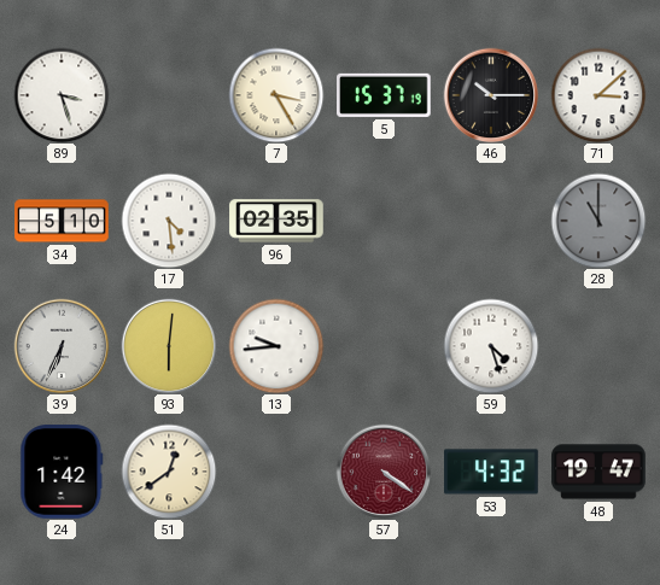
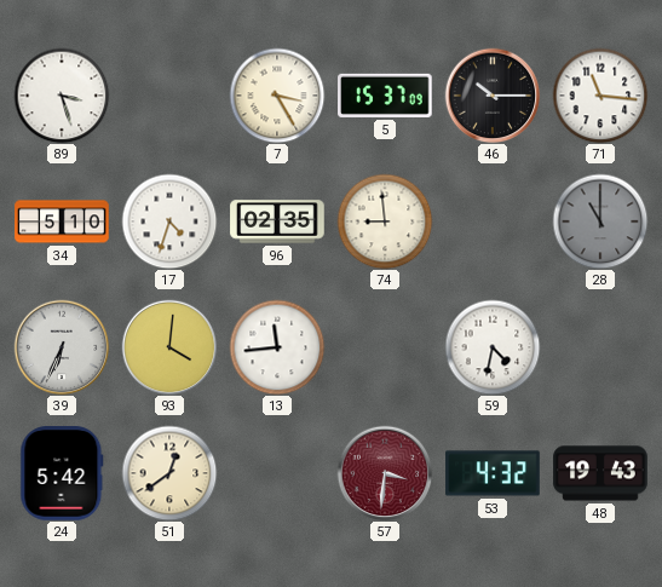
5: 15:37:19 -> 15:37:09 (385, 96)
71: 3:08 -> 11:16 (600, 96)
17: 4:29 -> 4:33 (169, 221)
74: none -> 8:59 (385, 221)
93: 6:01 -> 4:01 (169, 347)
13: 9:44 -> 11:44 (277, 347)
59: 4:27 -> 4:32 (493, 347)
24: 1:42 -> 5:42 (62, 473)
57: 4:21 -> 3:31 (385, 473)
48: 19:47 -> 19:43 (600, 473)
